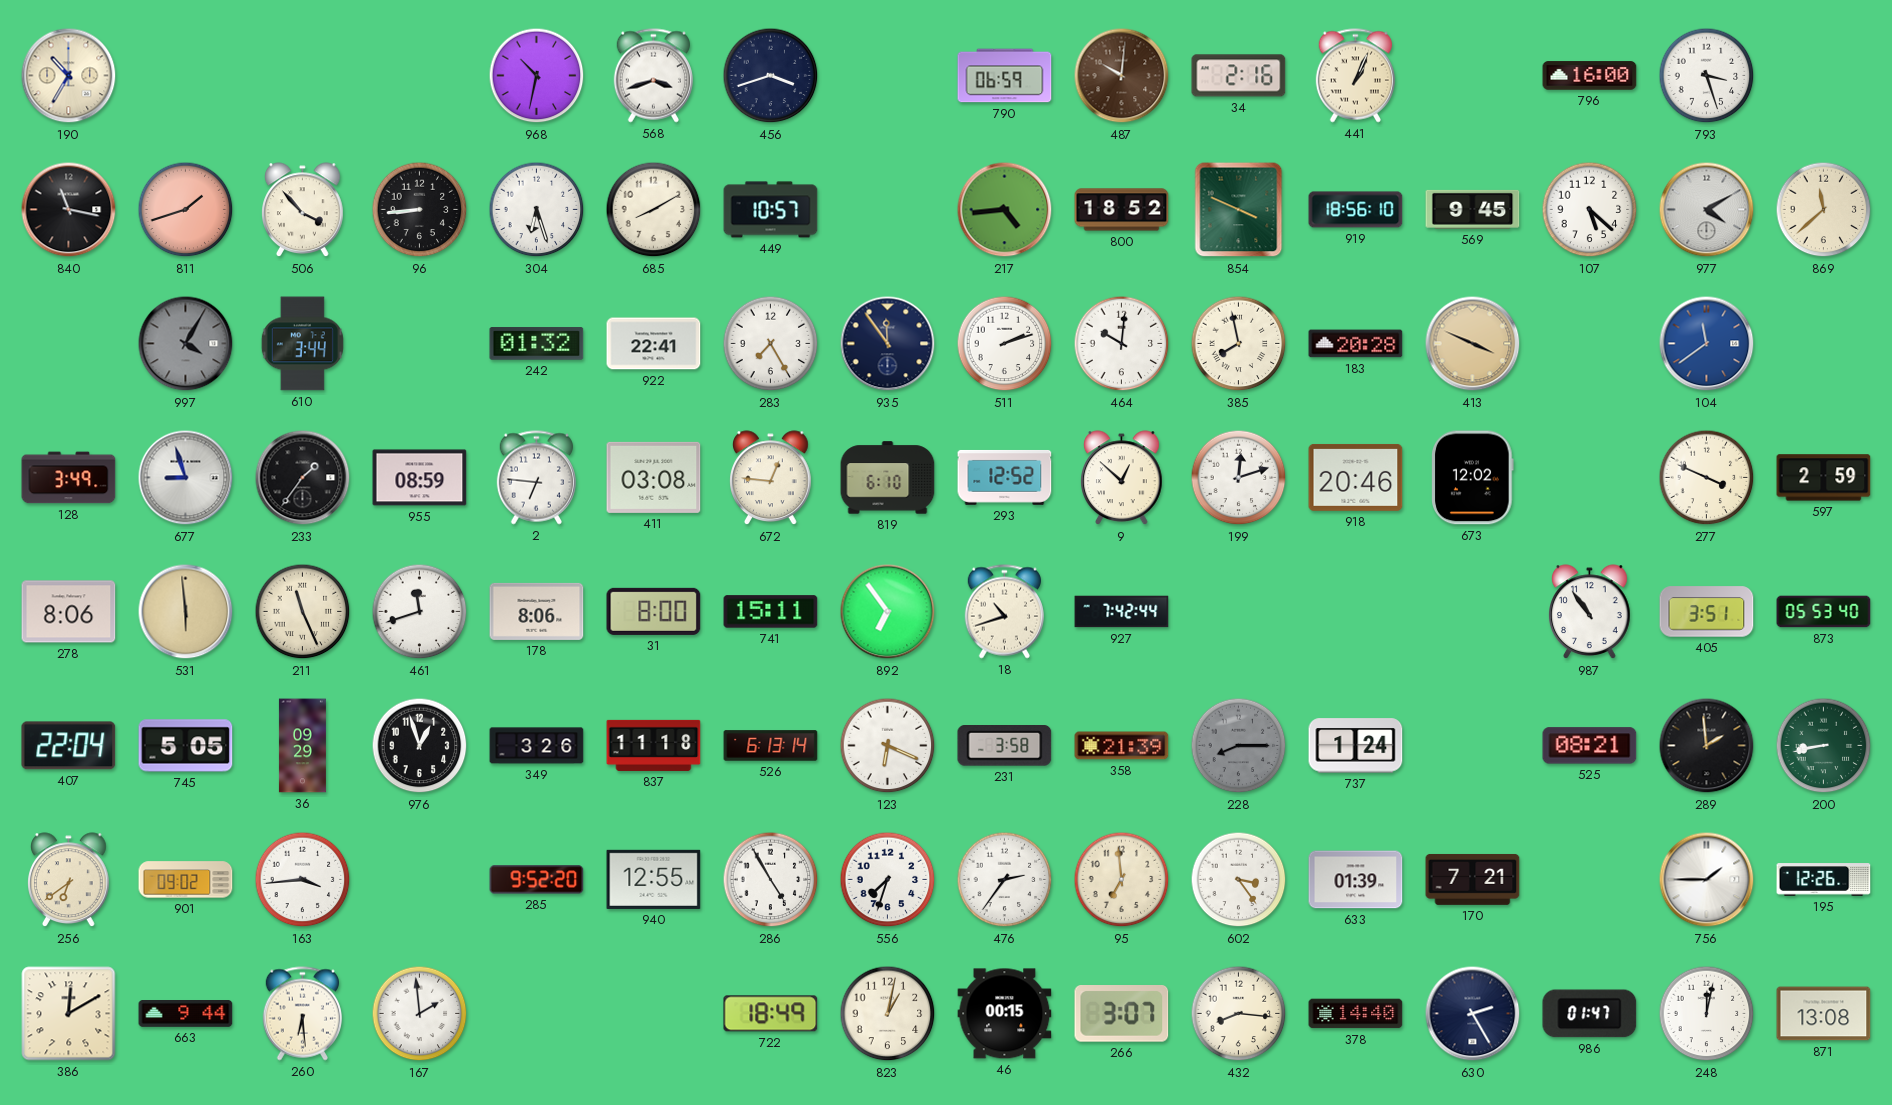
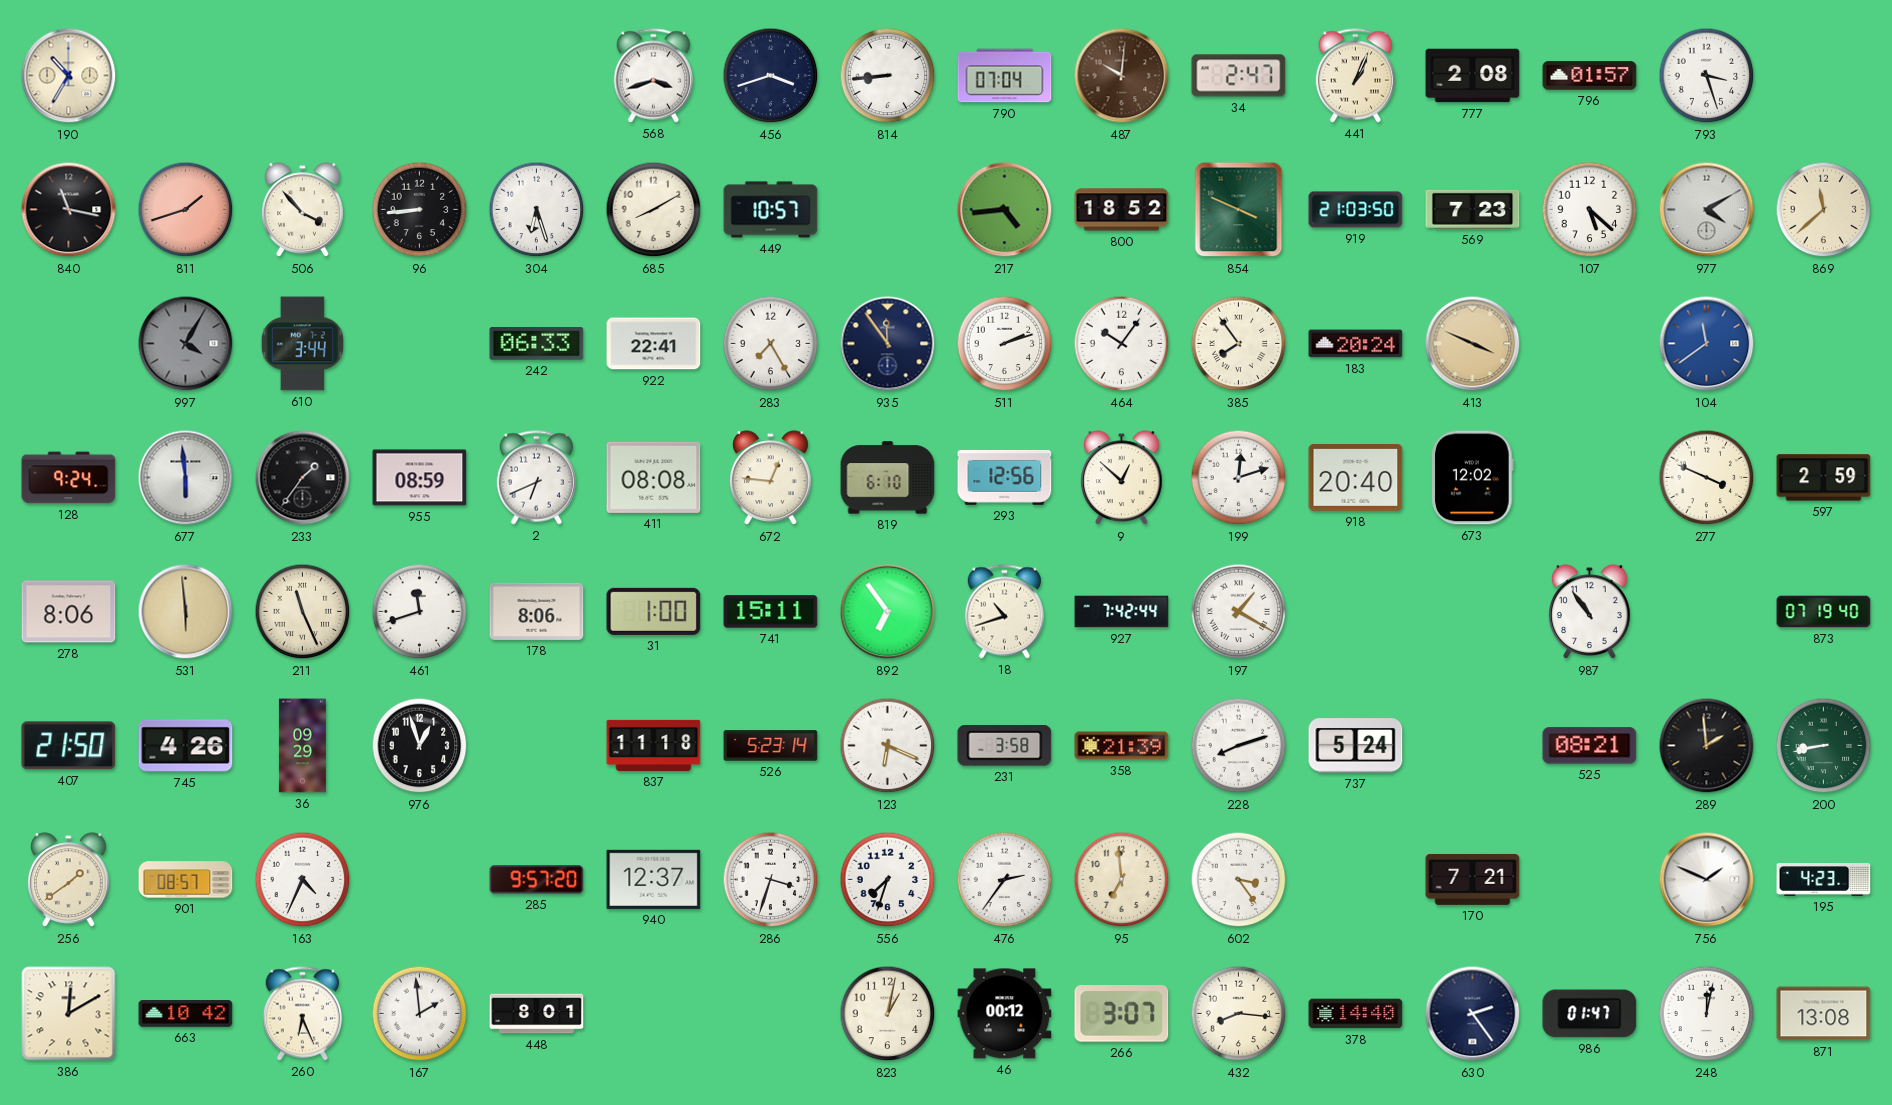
968: 10:32 -> none (537, 76)
814: none -> 8:44 (888, 76)
790: 06:59 -> 07:04 (1005, 76)
34: 2:16 -> 2:47 (1239, 76)
777: none -> 2:08 (1473, 76)
796: 16:00 -> 01:57 (1590, 76)
919: 18:56 -> 21:03 (1356, 210)
569: 9:45 -> 7:23 (1473, 209)
242: 01:32 -> 06:33 (537, 344)
464: 10:01 -> 10:06 (1122, 344)
385: 7:58 -> 7:54 (1239, 344)
183: 20:28 -> 20:24 (1356, 344)
128: 3:49 -> 9:24 (69, 478)
677: 8:57 -> 5:59 (186, 478)
2: 6:46 -> 6:41 (536, 478)
411: 03:08 -> 08:08 (654, 477)
293: 12:52 -> 12:56 (1005, 477)
918: 20:46 -> 20:40 (1356, 477)
31: 8:00 -> 1:00 (654, 611)
197: none -> 1:20 (1239, 612)
405: 3:51 -> none (1707, 612)
873: 05:53 -> 07:19 (1824, 612)
407: 22:04 -> 21:50 (69, 746)
745: 5:05 -> 4:26 (186, 746)
349: 3:26 -> none (537, 746)
526: 6:13 -> 5:23 (771, 746)
228: 8:15 -> 8:12 (1239, 746)
228 dial: grey -> white (1239, 746)
737: 1:24 -> 5:24 (1356, 746)
256: 6:39 -> 1:39 (69, 880)
901: 09:02 -> 08:57 (186, 880)
163: 3:44 -> 4:34 (303, 880)
285: 9:52 -> 9:57 (537, 880)
940: 12:55 -> 12:37 (654, 879)
286: 4:55 -> 3:33 (771, 880)
633: 01:39 -> none (1356, 880)
756: 1:45 -> 1:49 (1707, 880)
195: 12:26 -> 4:23 (1824, 880)
663: 9:44 -> 10:42 (186, 1014)
260: 6:29 -> 6:26 (302, 1014)
448: none -> 8:01 (537, 1014)
722: 18:49 -> none (771, 1014)
46: 00:15 -> 00:12 (1005, 1014)
630: 2:25 -> 2:24 (1473, 1014)
